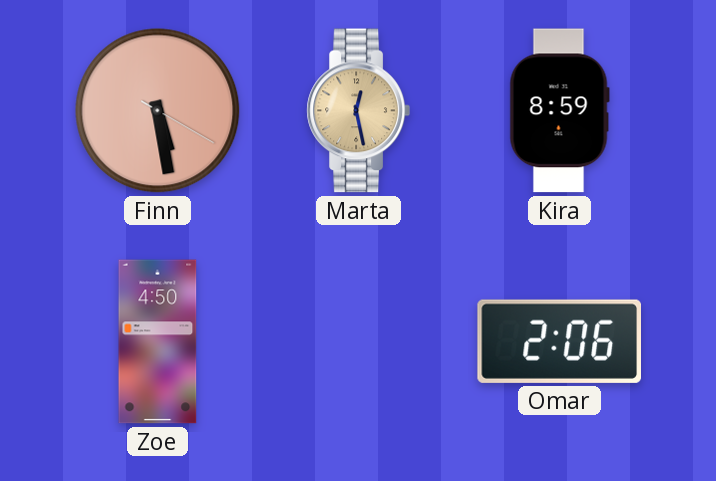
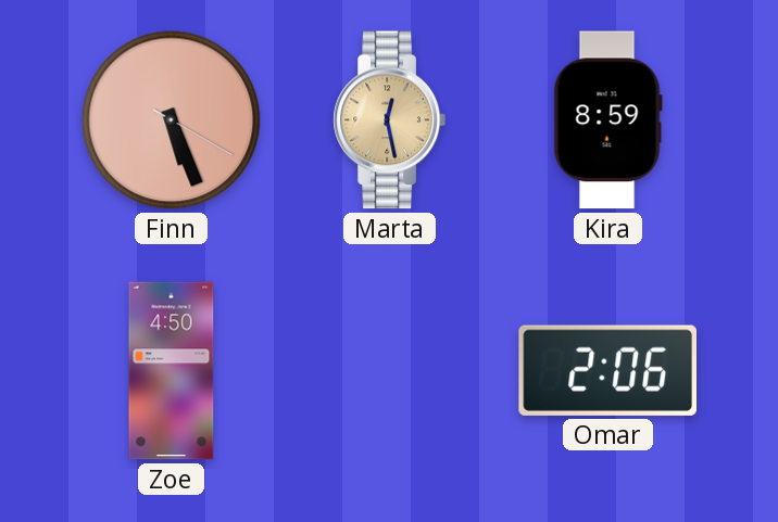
Finn: 5:28 -> 5:26 (172, 120)
